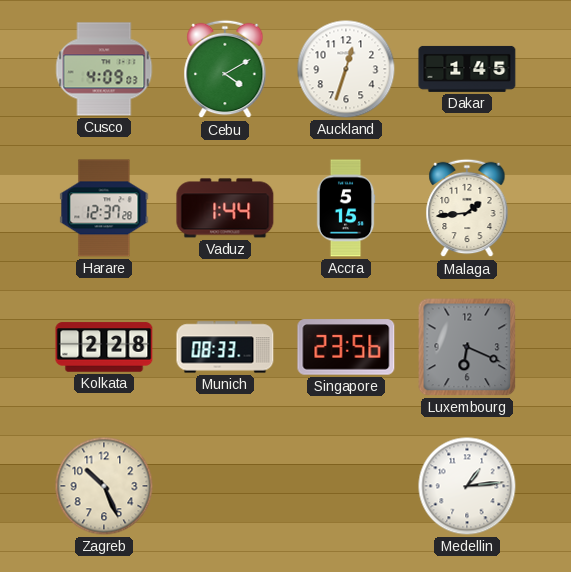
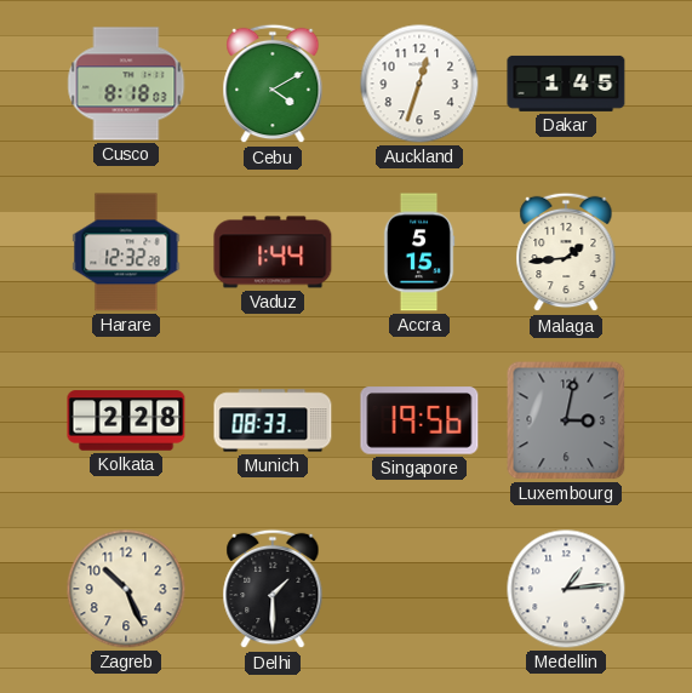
Cusco: 4:09 -> 8:18 (126, 84)
Harare: 12:37 -> 12:32 (126, 252)
Singapore: 23:56 -> 19:56 (419, 420)
Luxembourg: 6:19 -> 3:02 (566, 420)
Delhi: none -> 1:30 (273, 589)
